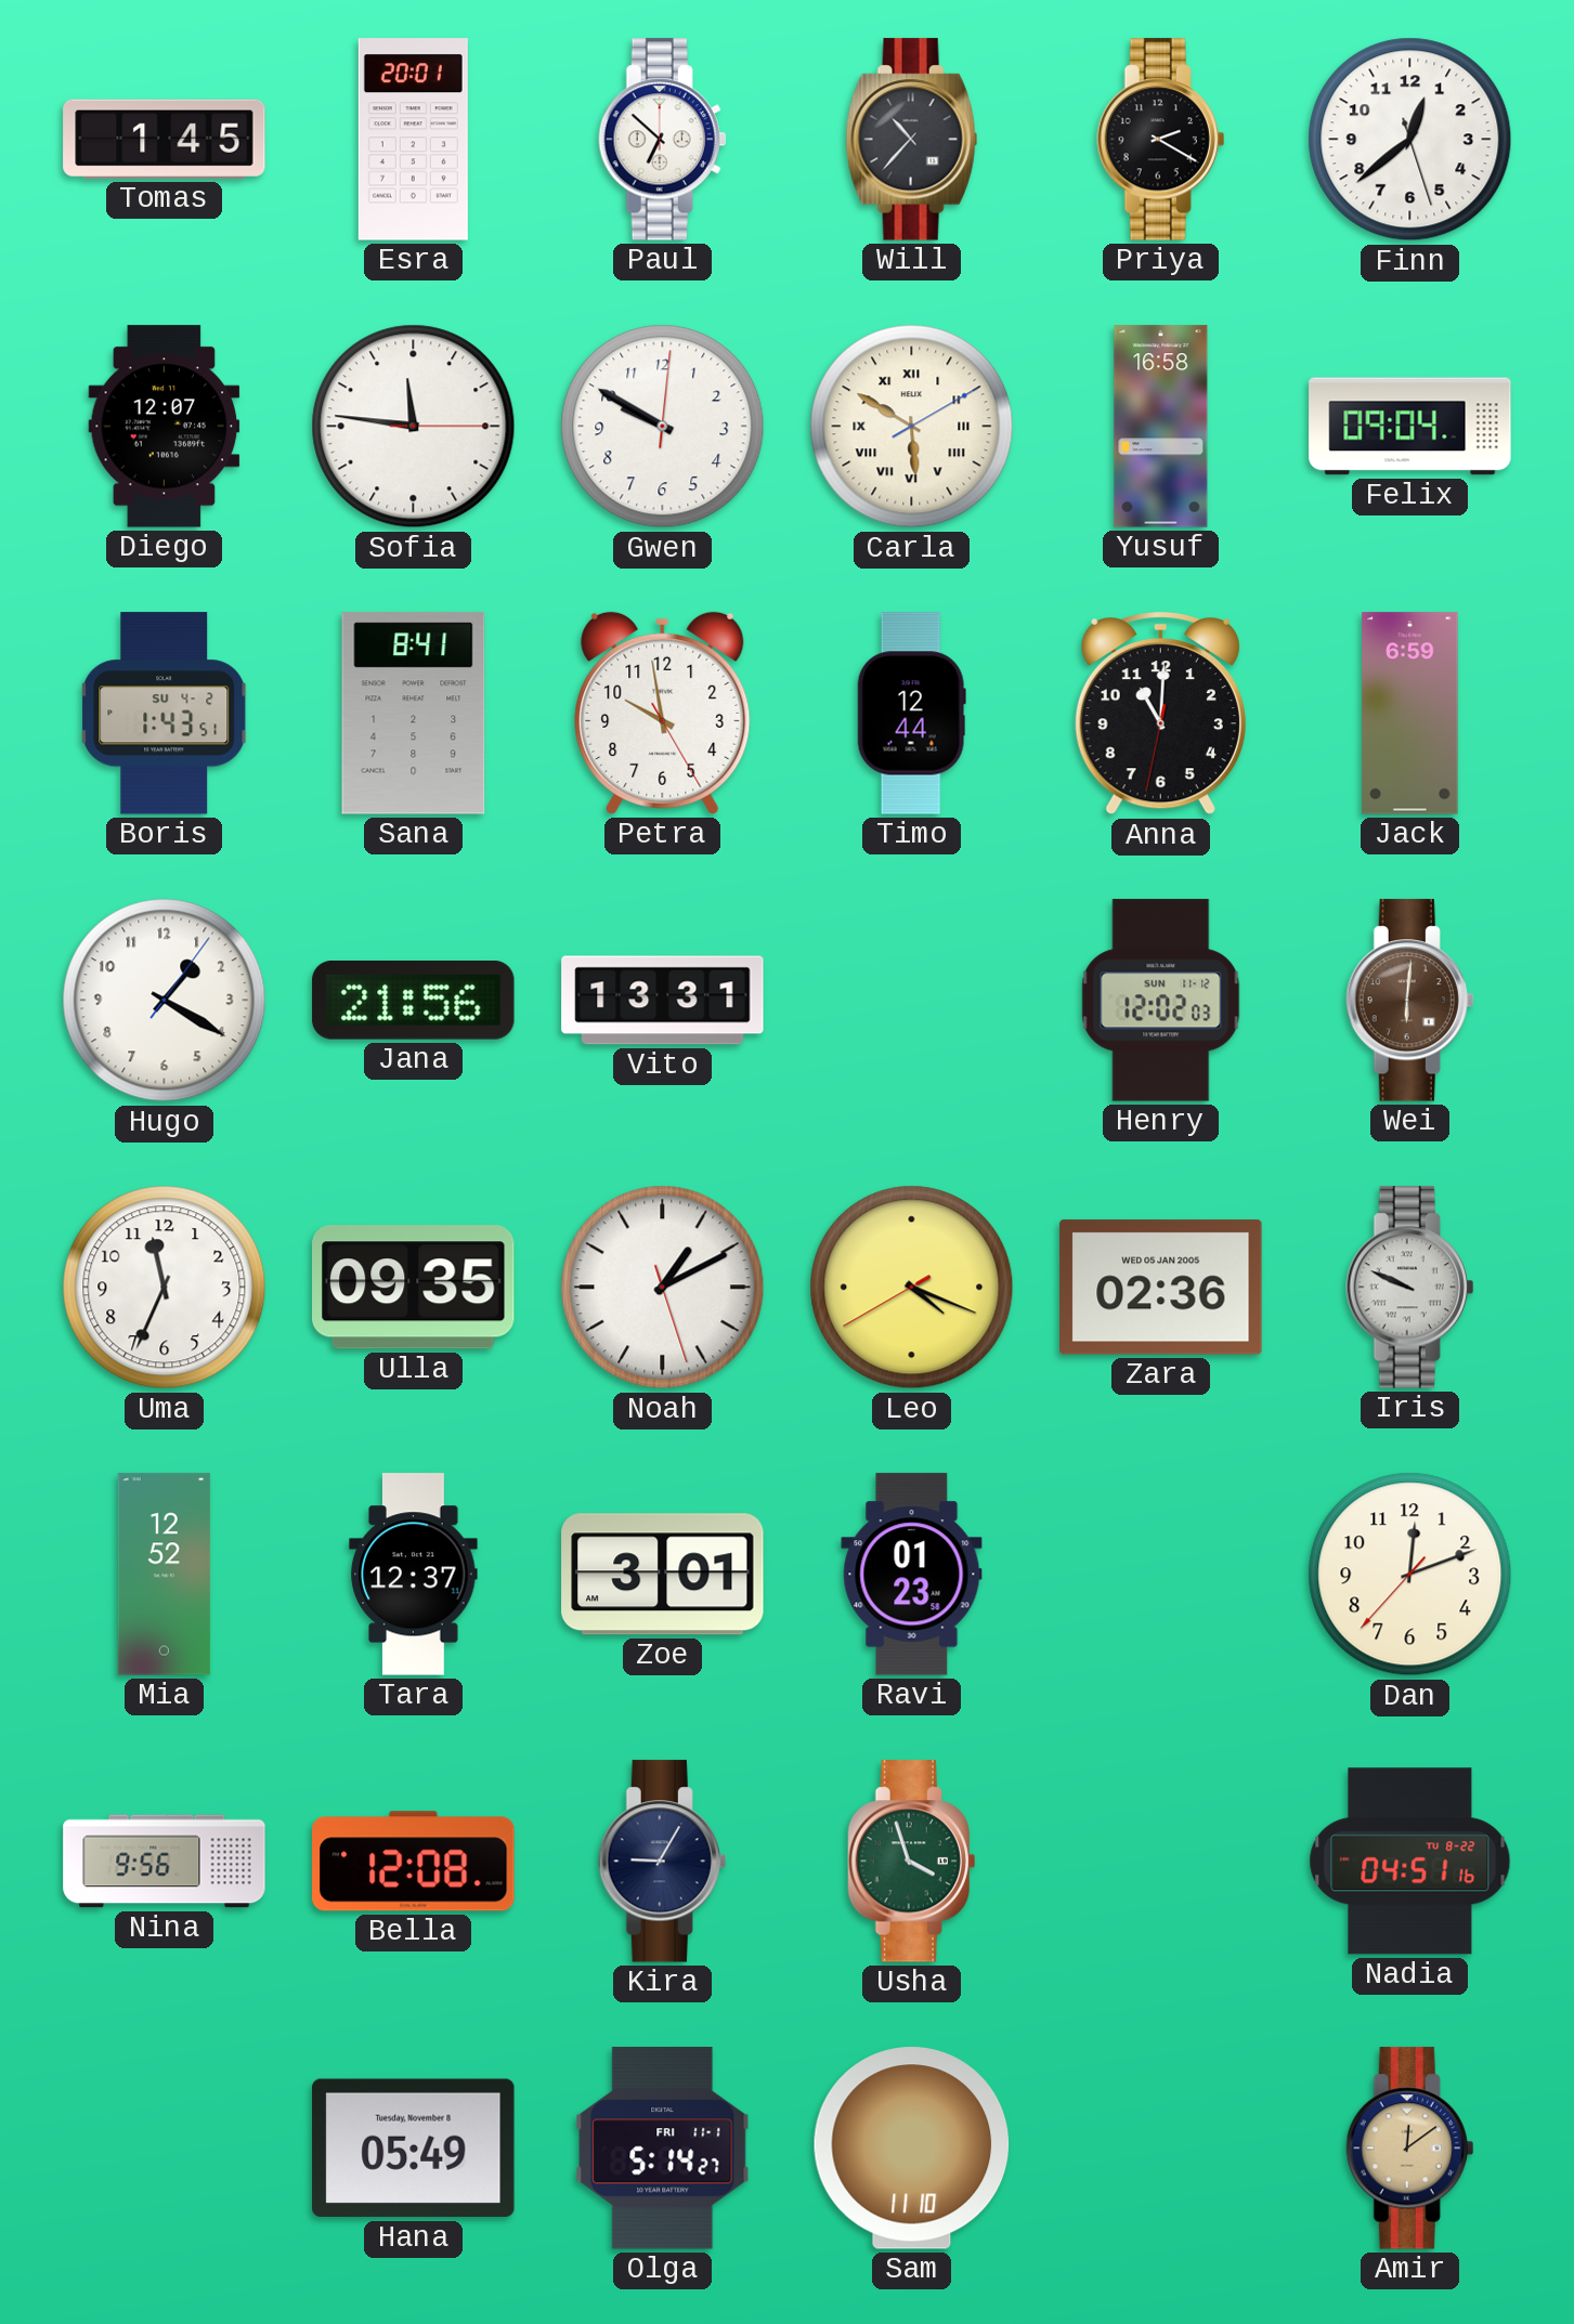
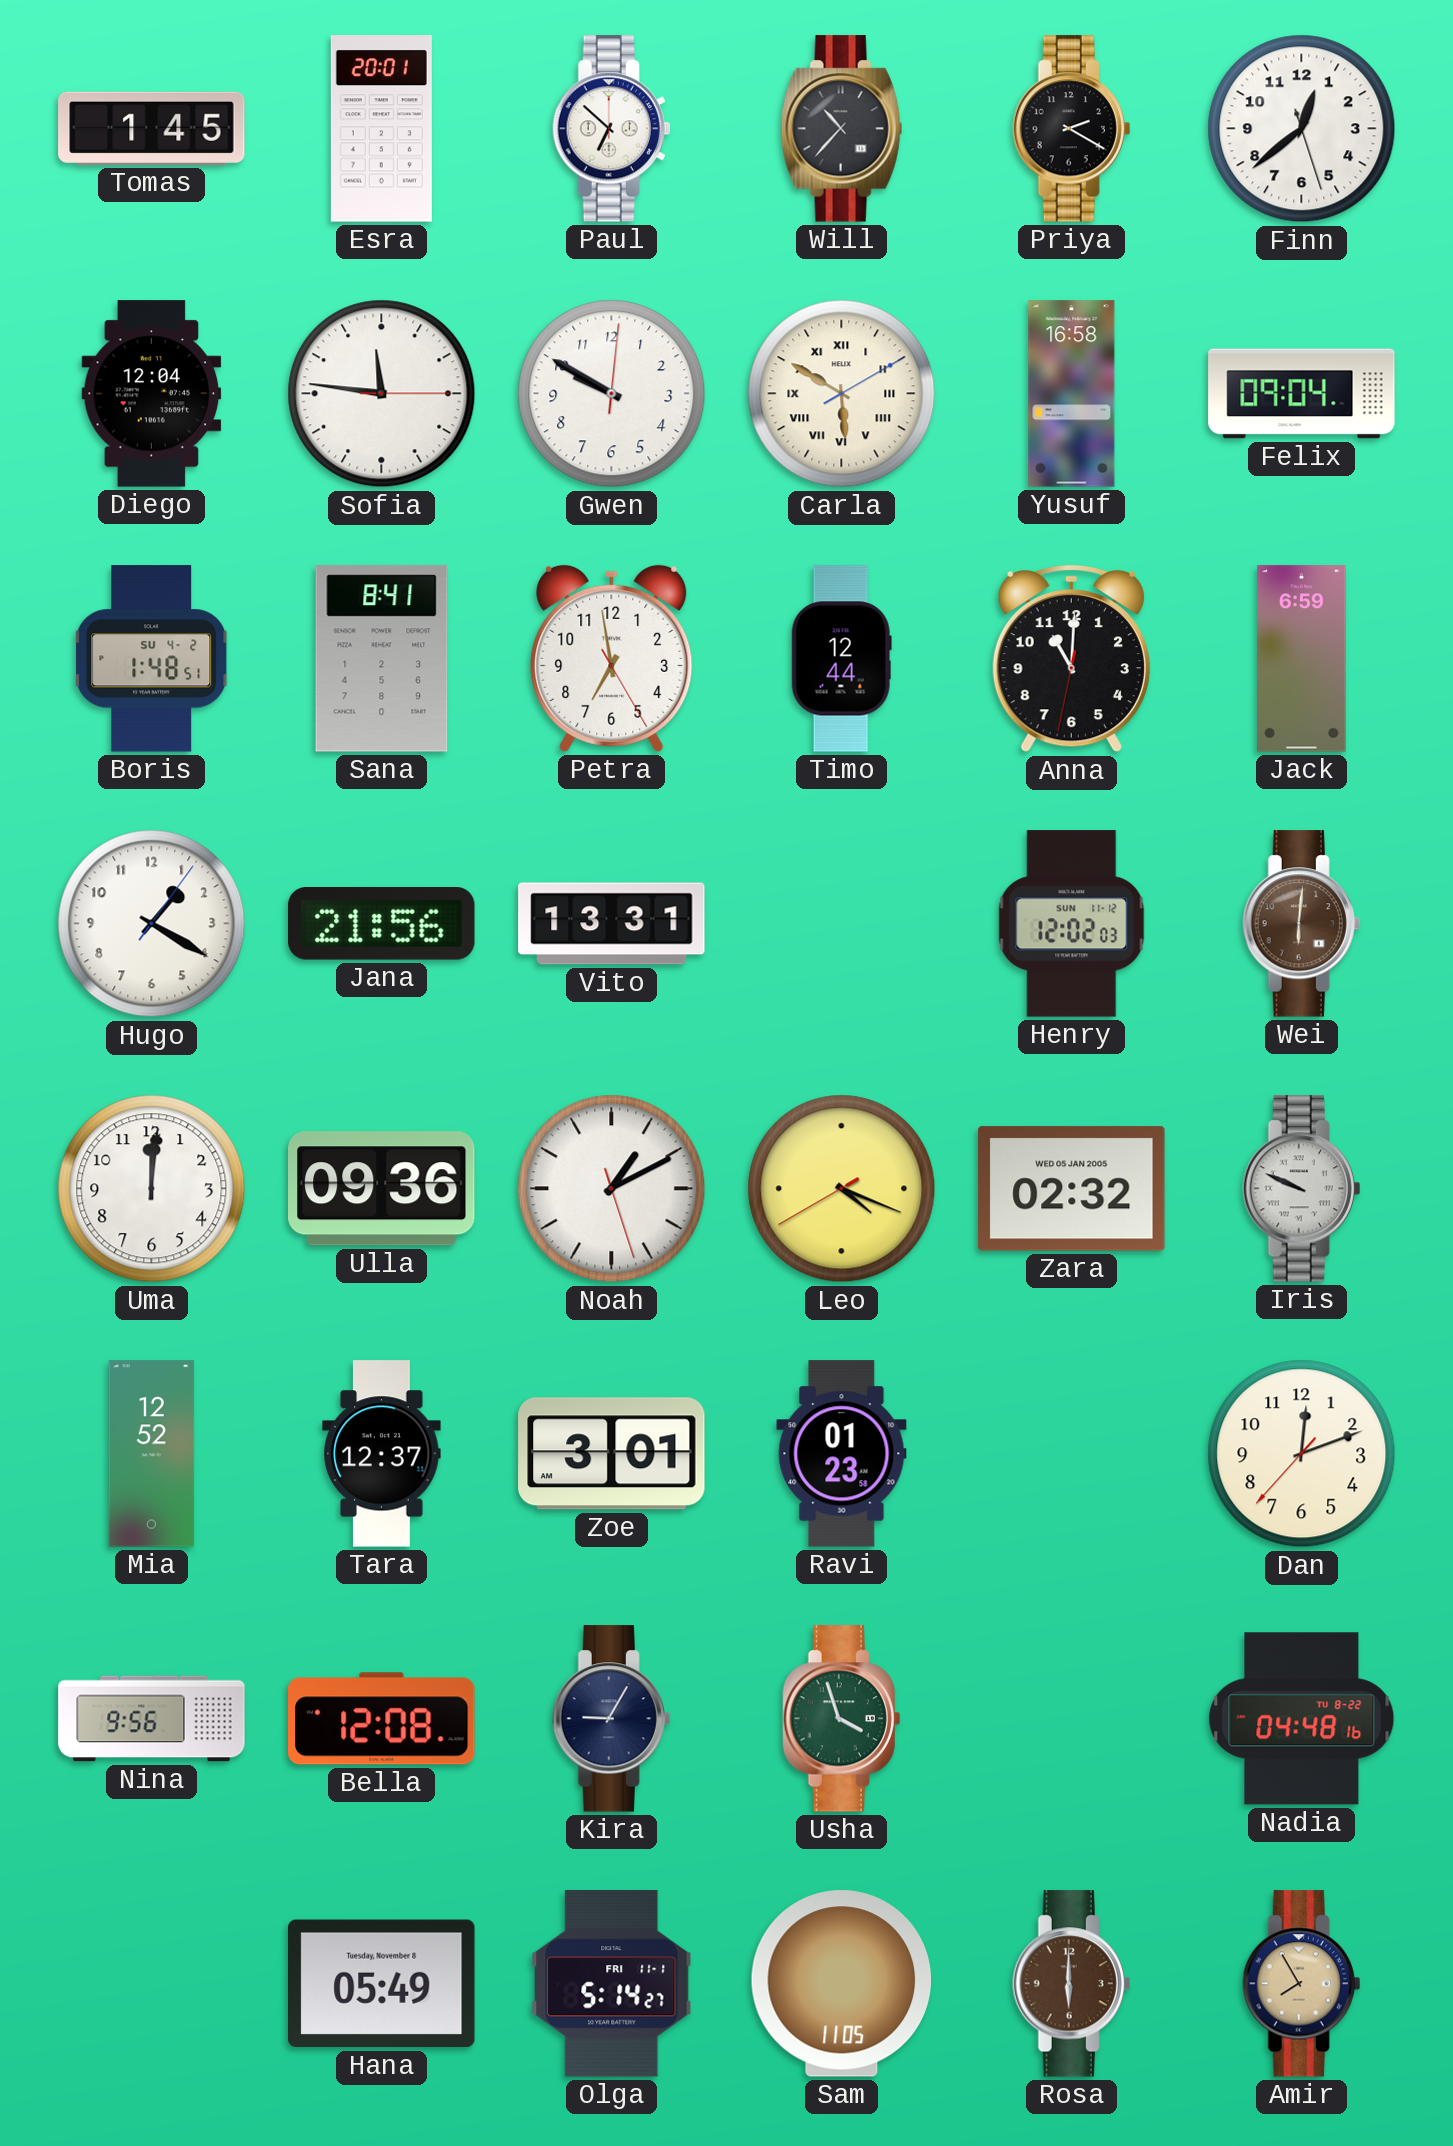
Diego: 12:07 -> 12:04 (152, 394)
Boris: 1:43 -> 1:48 (152, 659)
Petra: 9:58 -> 6:58 (612, 658)
Uma: 11:34 -> 12:01 (152, 1189)
Ulla: 09:35 -> 09:36 (382, 1189)
Zara: 02:36 -> 02:32 (1072, 1189)
Nadia: 04:51 -> 04:48 (1302, 1719)
Sam: 11:10 -> 11:05 (842, 1984)
Rosa: none -> 6:00 (1072, 1984)
Amir: 12:09 -> 7:55 (1302, 1984)
